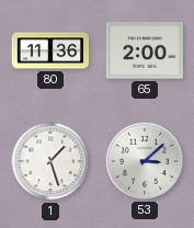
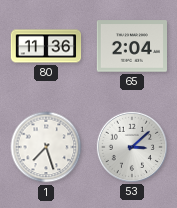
65: 2:00 -> 2:04 (131, 46)
1: 1:27 -> 7:27 (46, 147)
